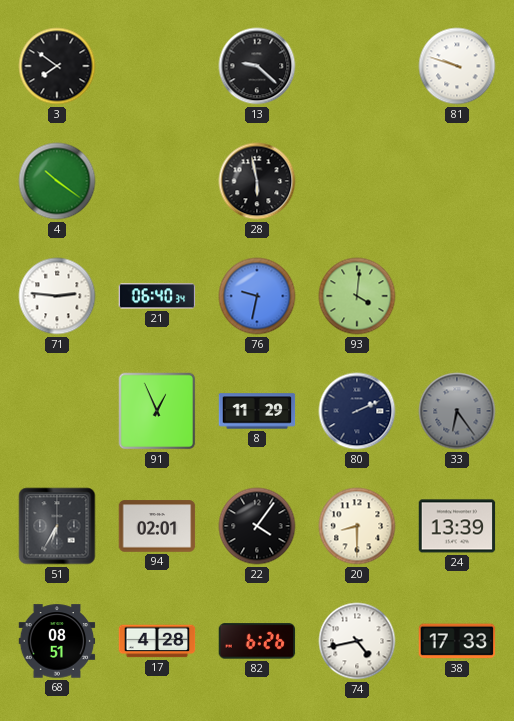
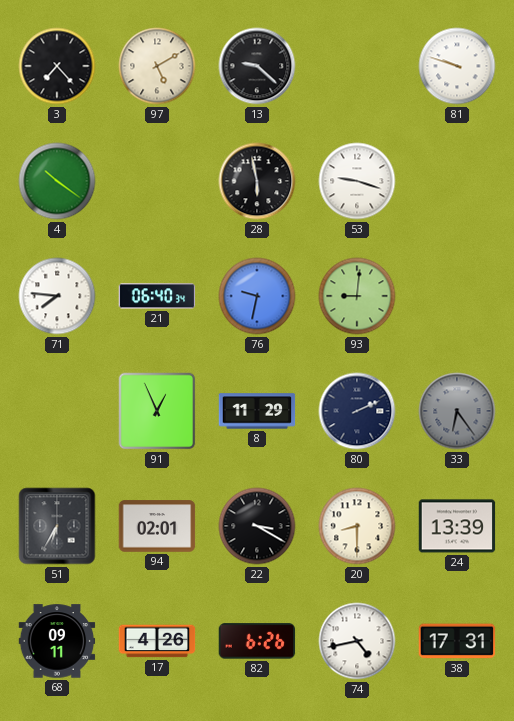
3: 7:51 -> 7:23 (57, 66)
97: none -> 5:10 (157, 66)
53: none -> 9:18 (357, 181)
71: 2:46 -> 7:46 (57, 296)
93: 4:01 -> 9:01 (357, 296)
22: 4:06 -> 3:20 (257, 526)
68: 08:51 -> 09:11 (57, 641)
17: 4:28 -> 4:26 (157, 641)
38: 17:33 -> 17:31 (457, 641)
